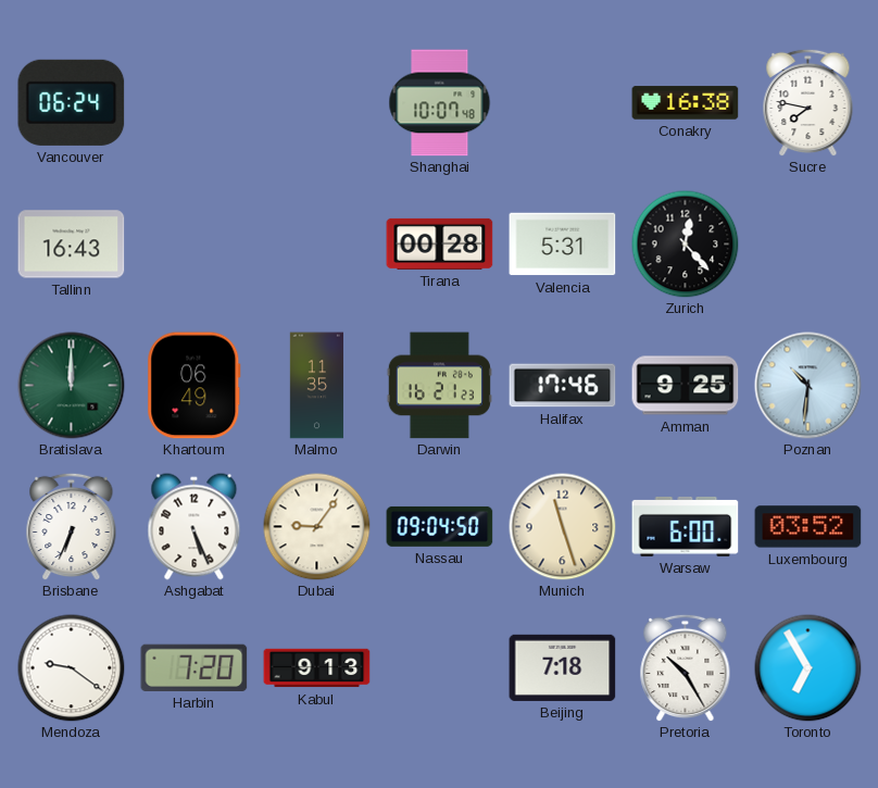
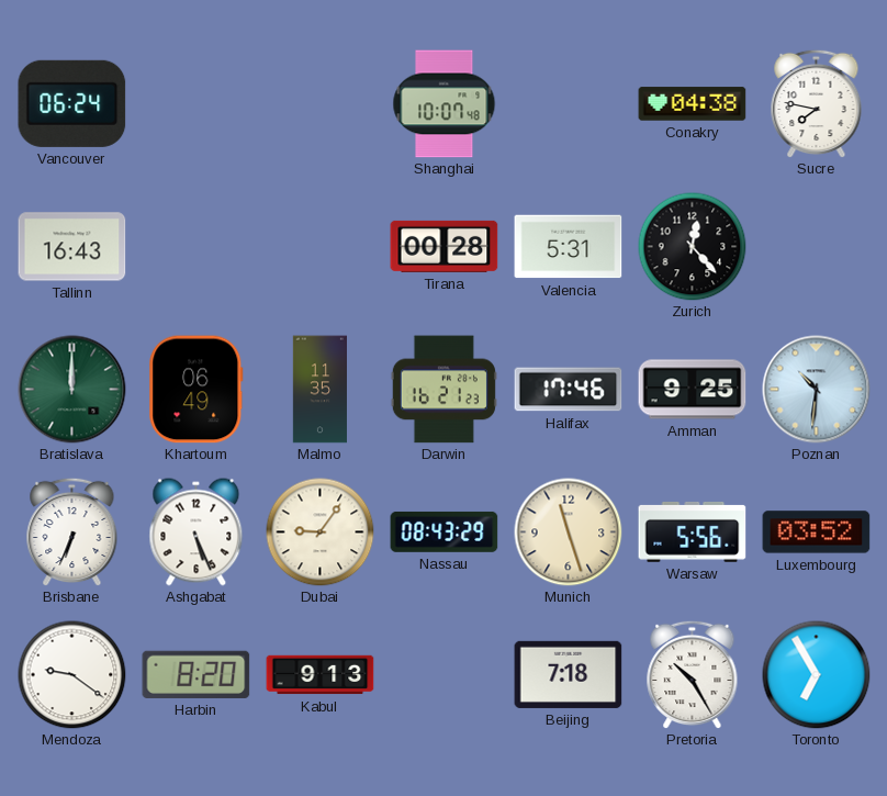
Conakry: 16:38 -> 04:38 (693, 104)
Nassau: 09:04 -> 08:43 (445, 531)
Warsaw: 6:00 -> 5:56 (693, 531)
Harbin: 7:20 -> 8:20 (197, 674)
